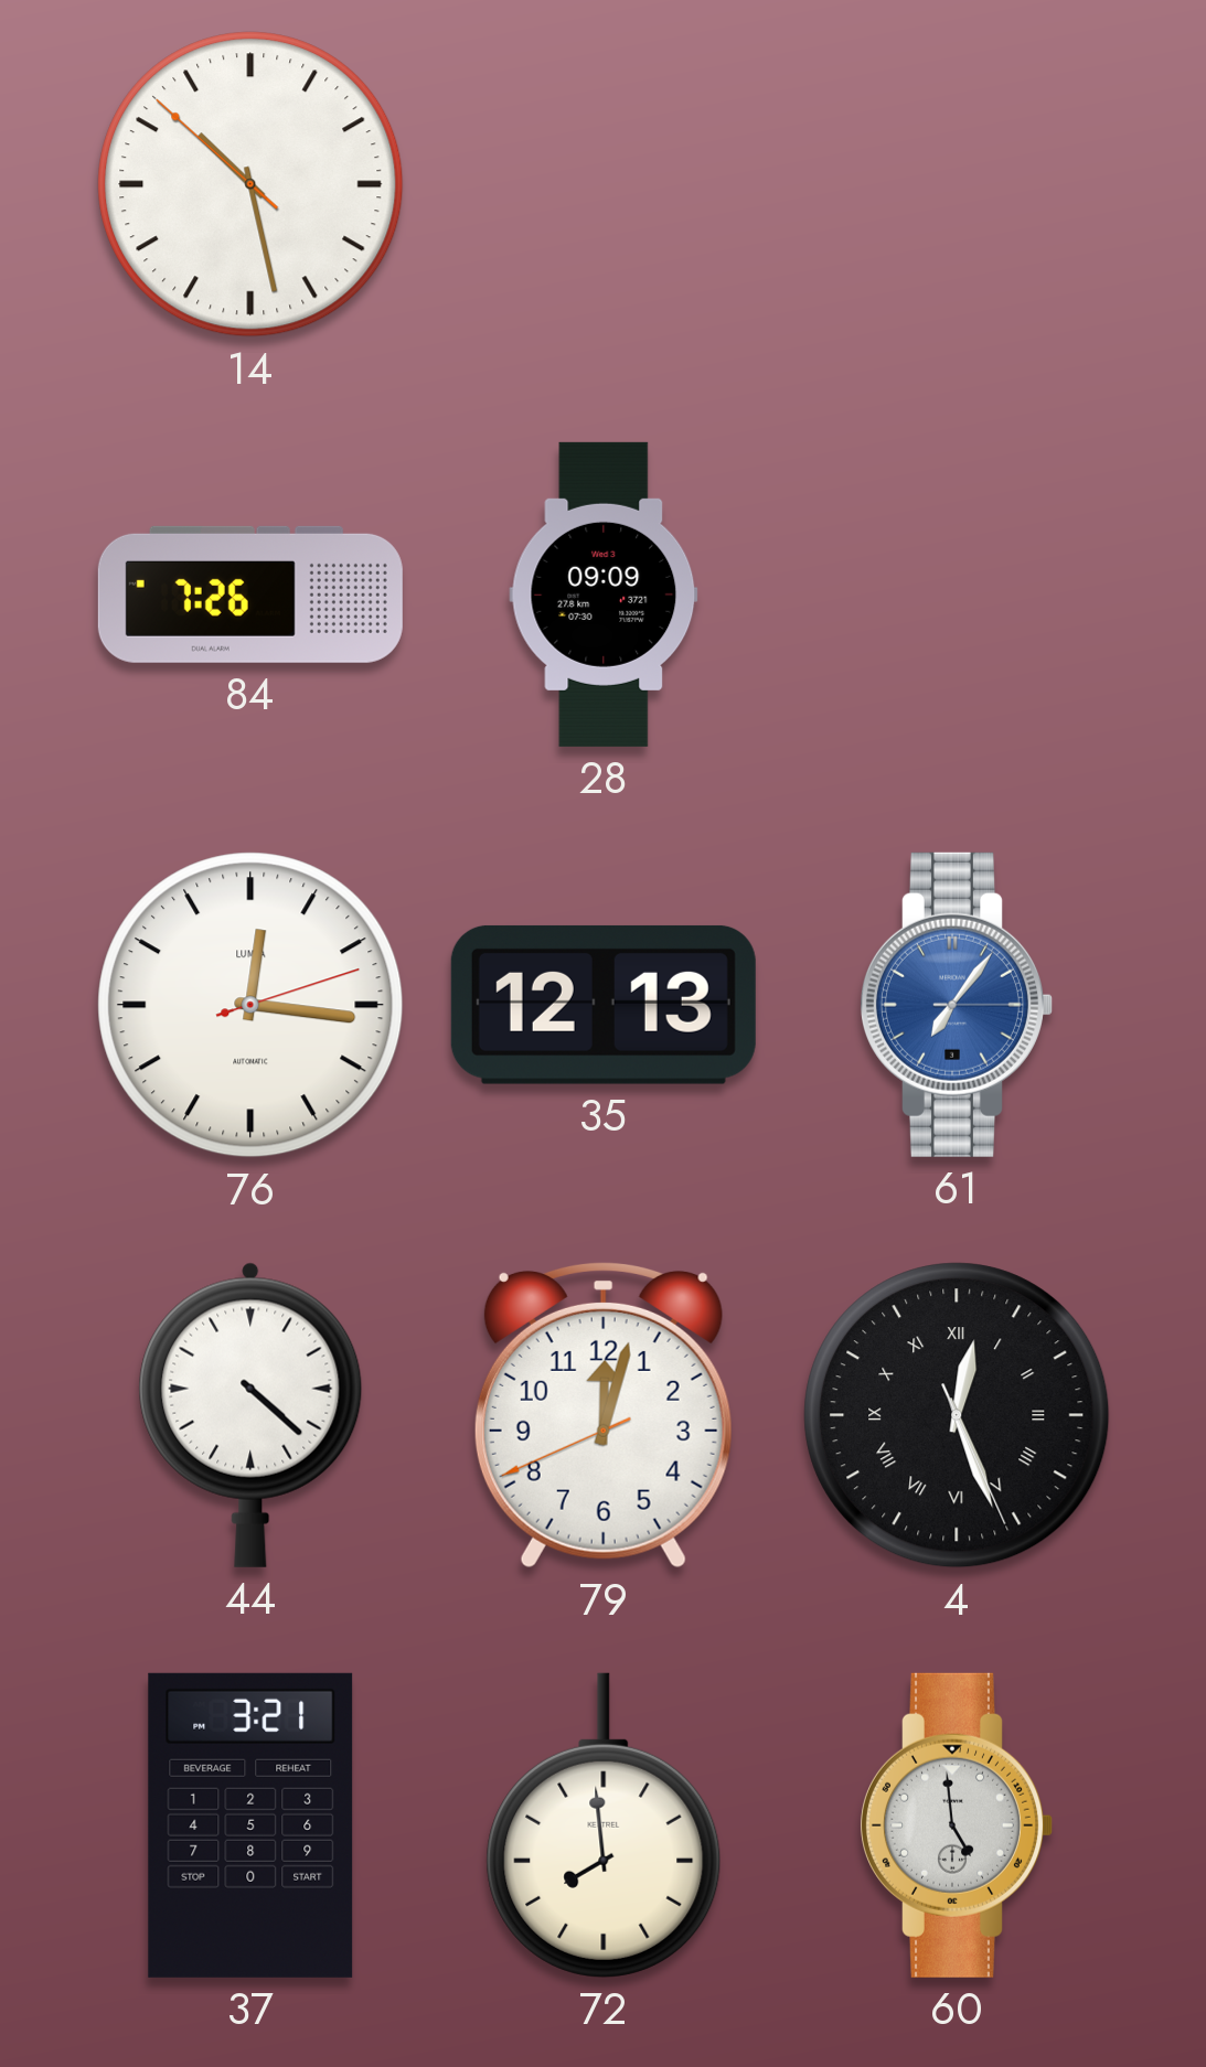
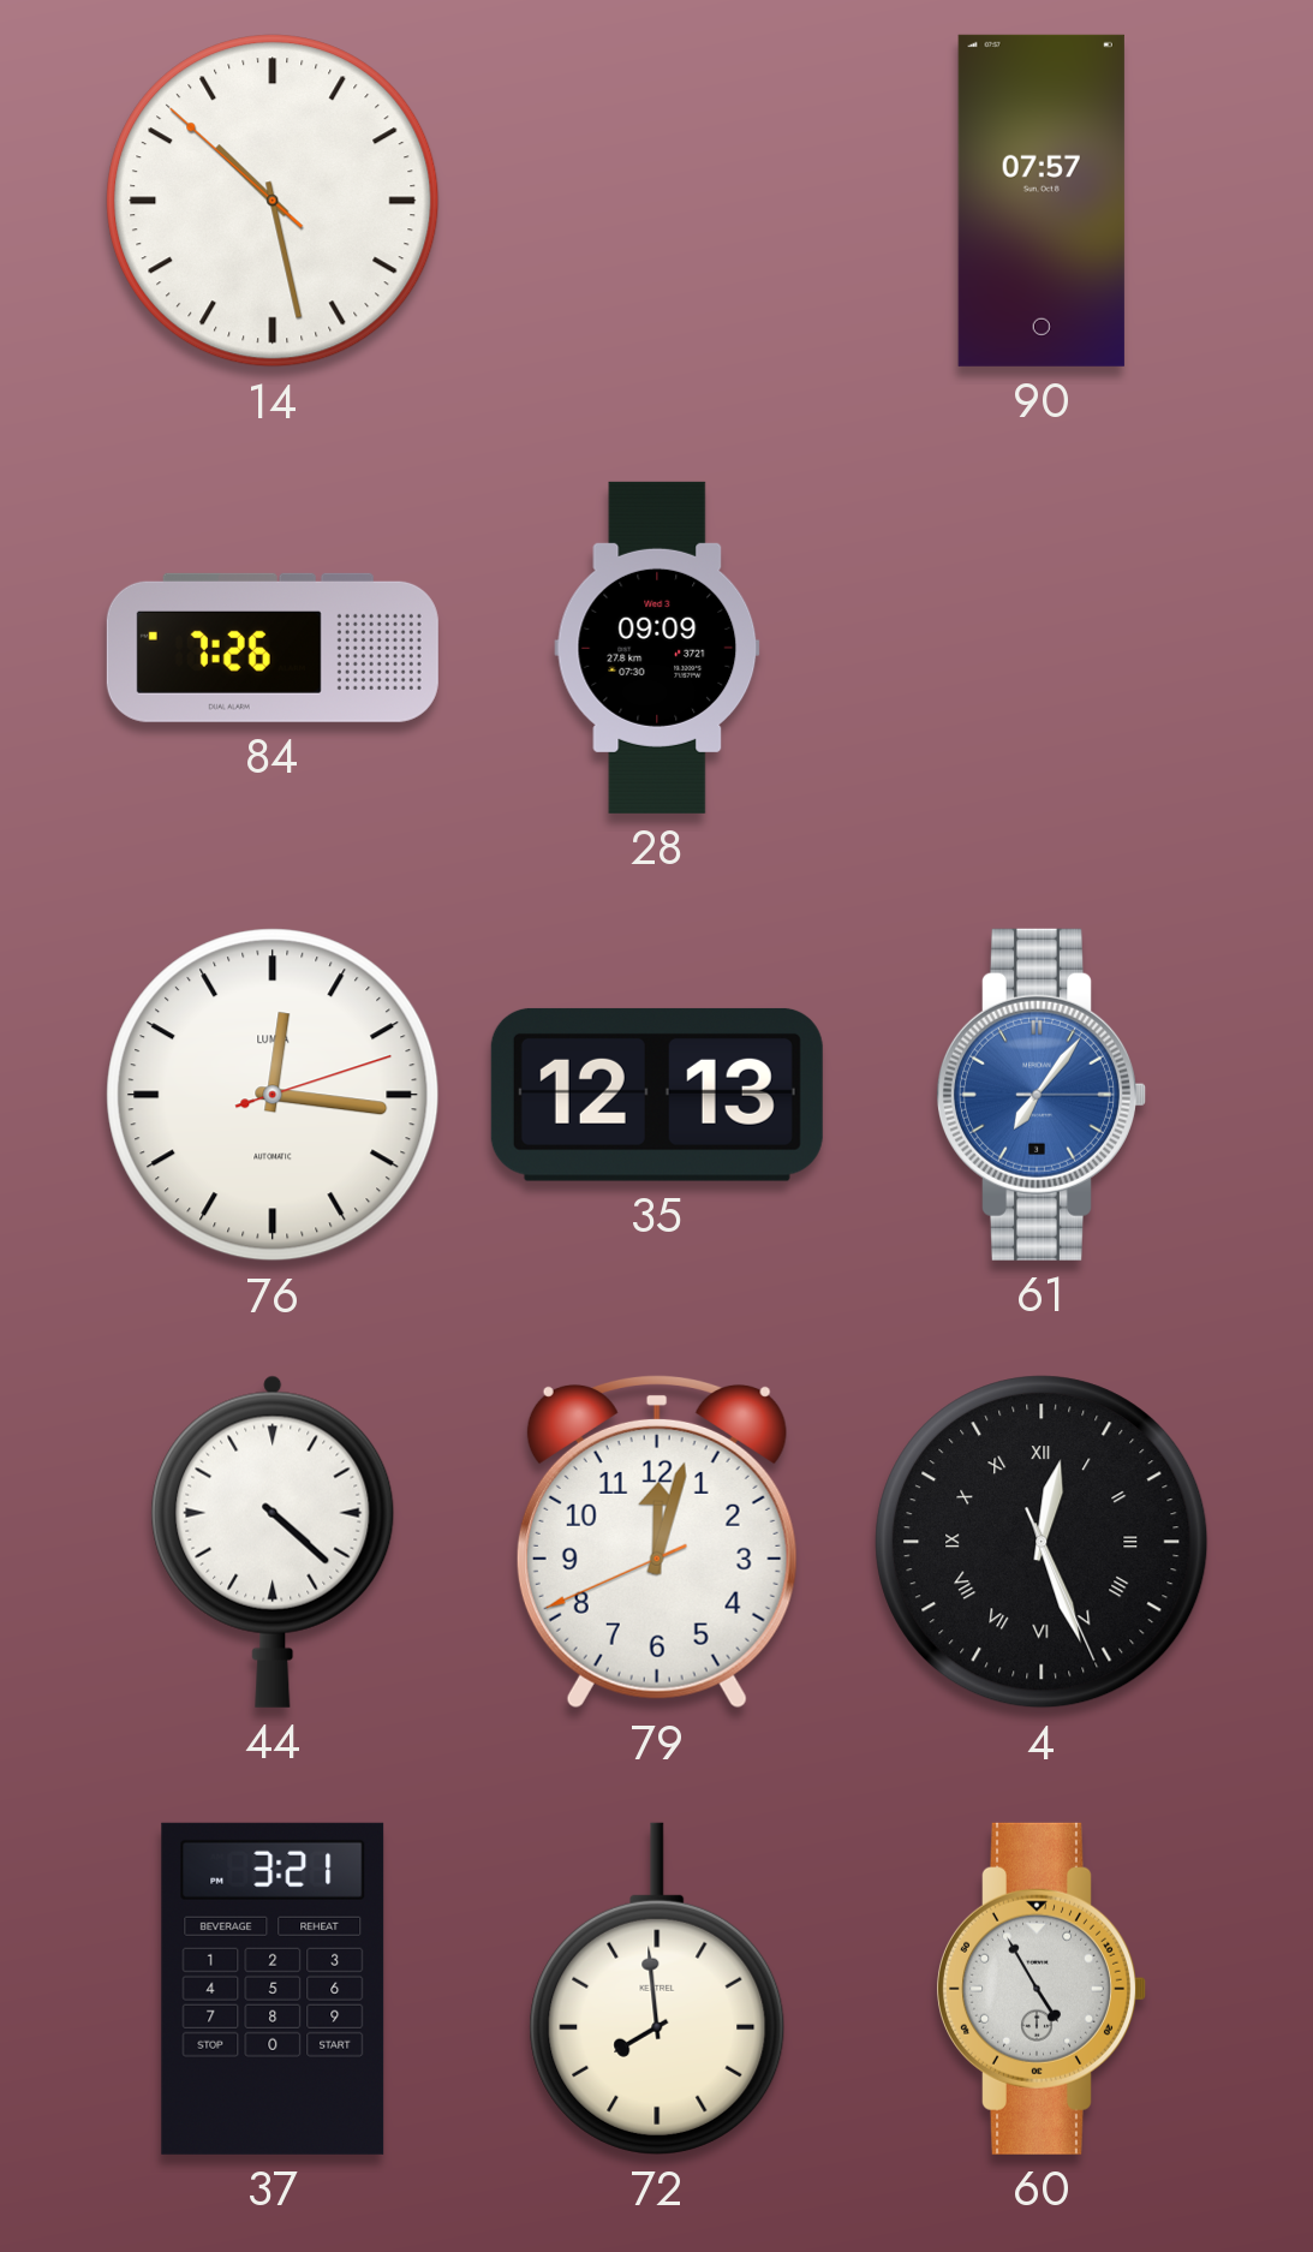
90: none -> 07:57 (1042, 201)
60: 4:59 -> 4:55 (1040, 1989)
